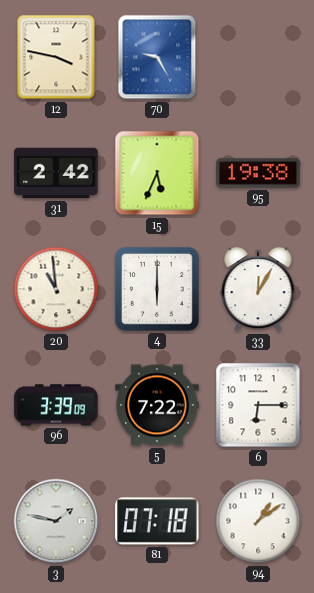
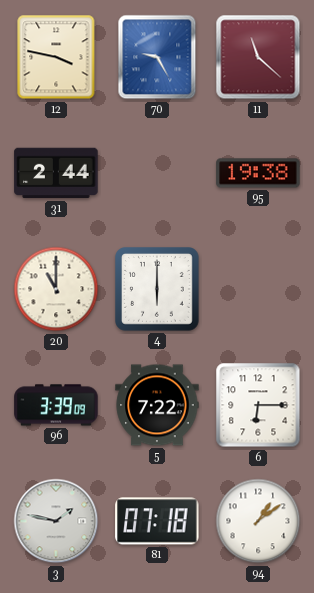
11: none -> 11:22 (258, 57)
31: 2:42 -> 2:44 (56, 173)
15: 5:34 -> none (157, 173)
20: 10:59 -> 11:00 (56, 289)
33: 12:05 -> none (258, 289)
